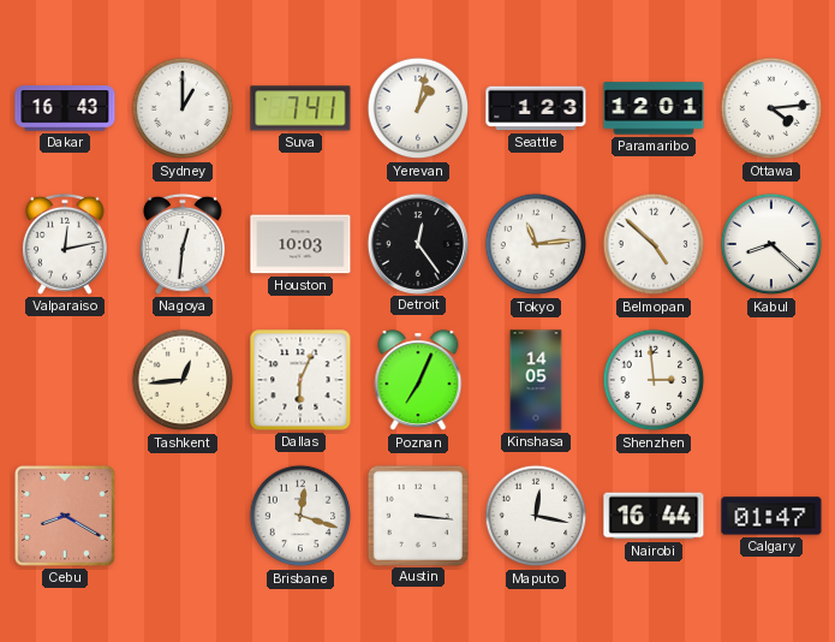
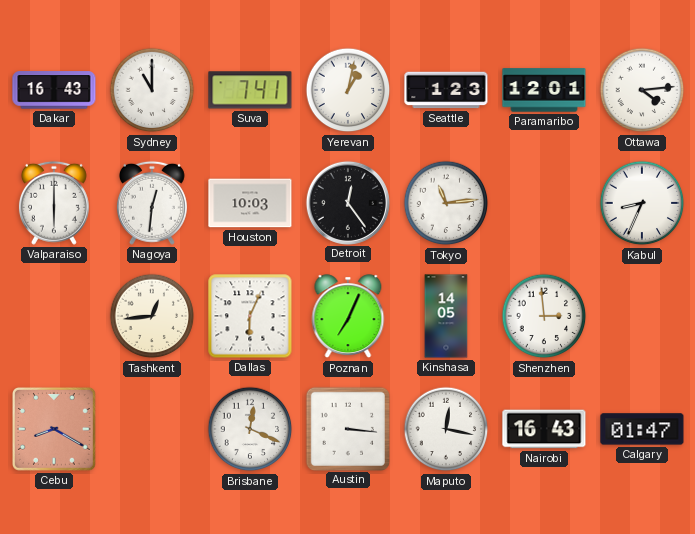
Sydney: 1:00 -> 11:00 (152, 90)
Valparaiso: 12:13 -> 6:00 (54, 203)
Belmopan: 4:52 -> none (654, 244)
Kabul: 8:22 -> 8:34 (642, 203)
Brisbane: 12:18 -> 12:19 (250, 429)
Nairobi: 16:44 -> 16:43 (544, 429)
